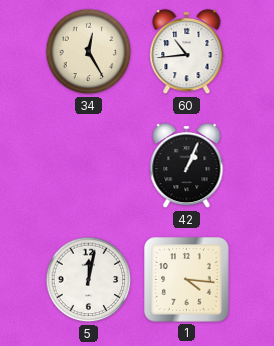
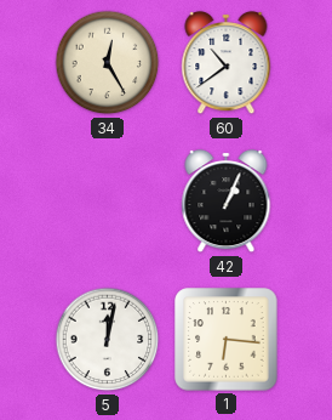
60: 10:44 -> 10:39 (227, 63)
1: 4:16 -> 6:16 (227, 340)
